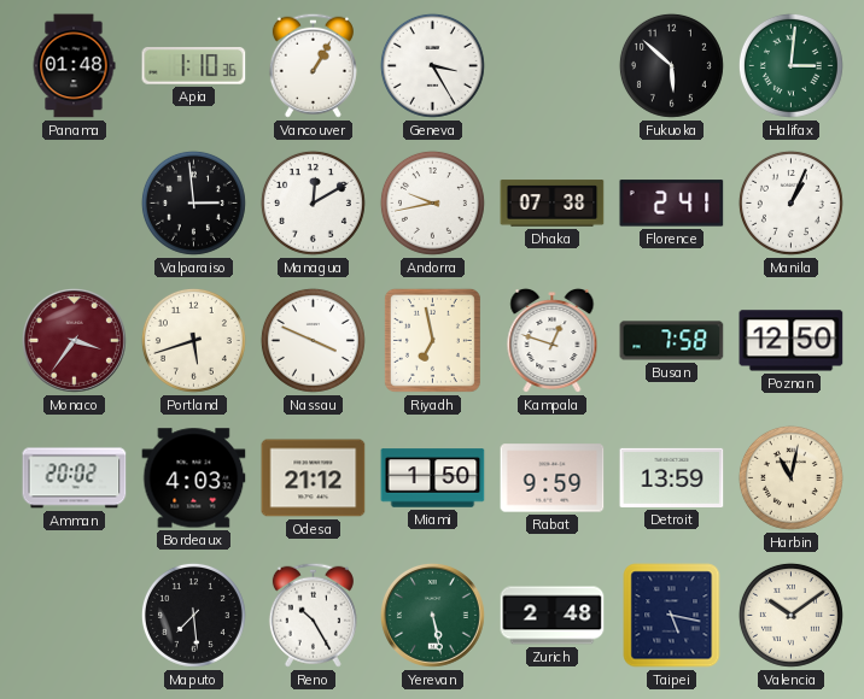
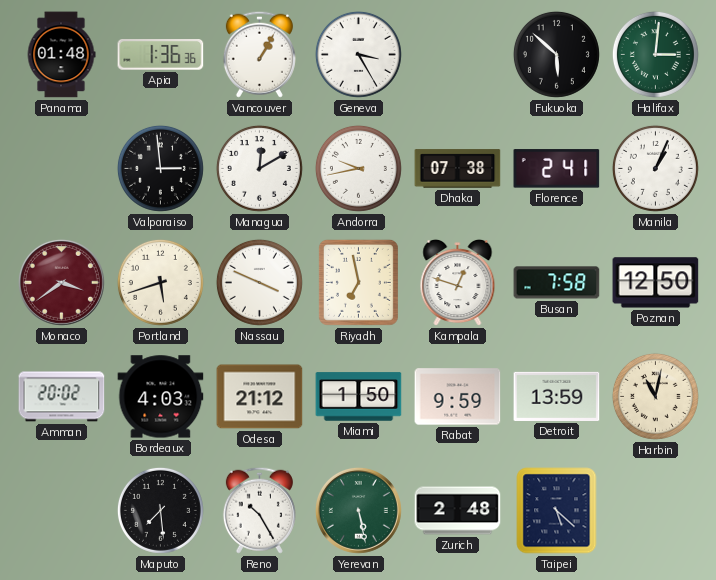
Apia: 1:10 -> 1:36 (161, 55)
Monaco: 3:36 -> 3:39 (61, 282)
Taipei: 5:17 -> 5:22 (557, 511)
Valencia: 10:09 -> none (790, 615)
